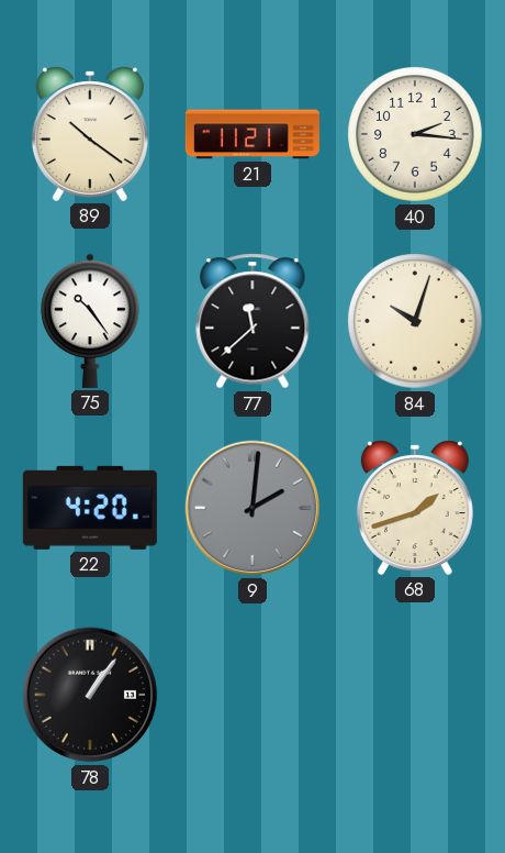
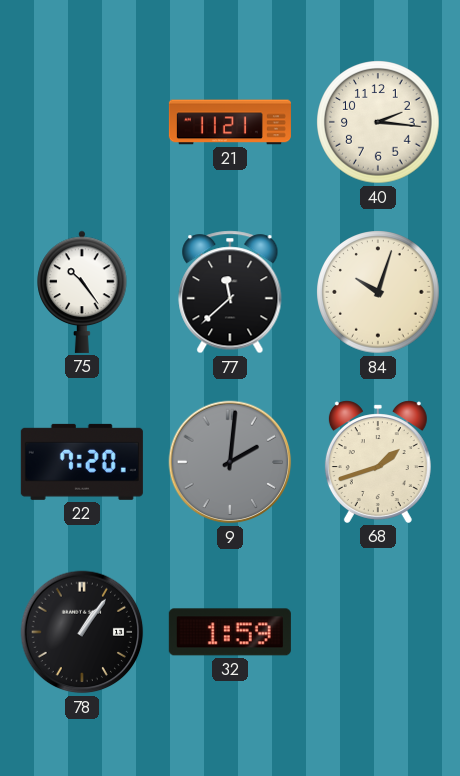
89: 10:21 -> none (90, 134)
22: 4:20 -> 7:20 (82, 462)
32: none -> 1:59 (230, 632)
